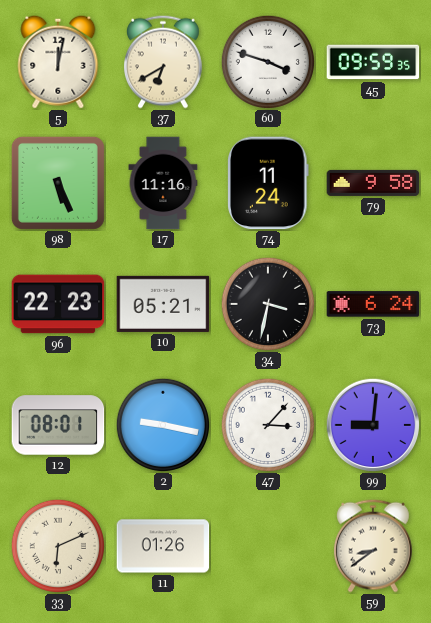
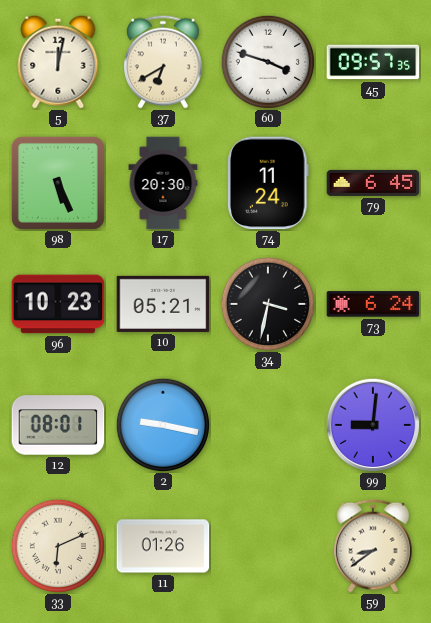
45: 09:59 -> 09:57 (373, 62)
17: 11:16 -> 20:30 (163, 183)
79: 9:58 -> 6:45 (373, 183)
96: 22:23 -> 10:23 (58, 304)
47: 3:07 -> none (267, 424)
